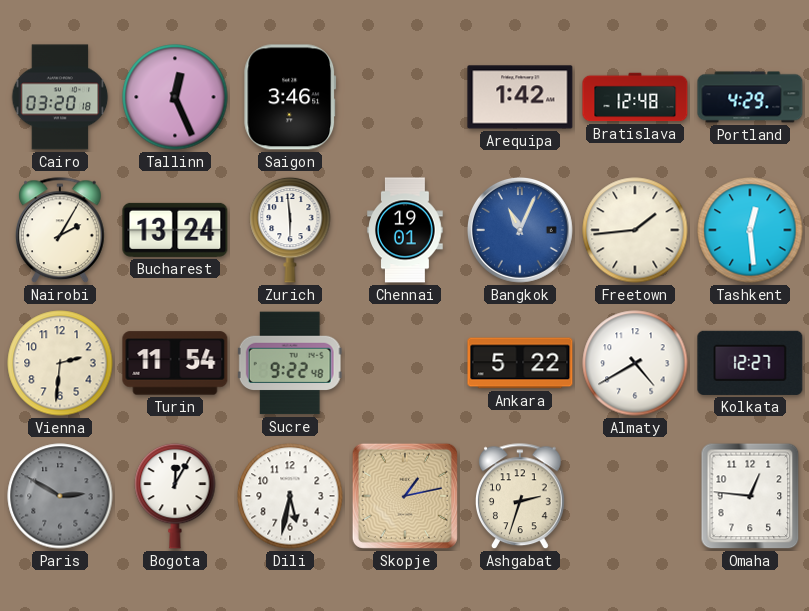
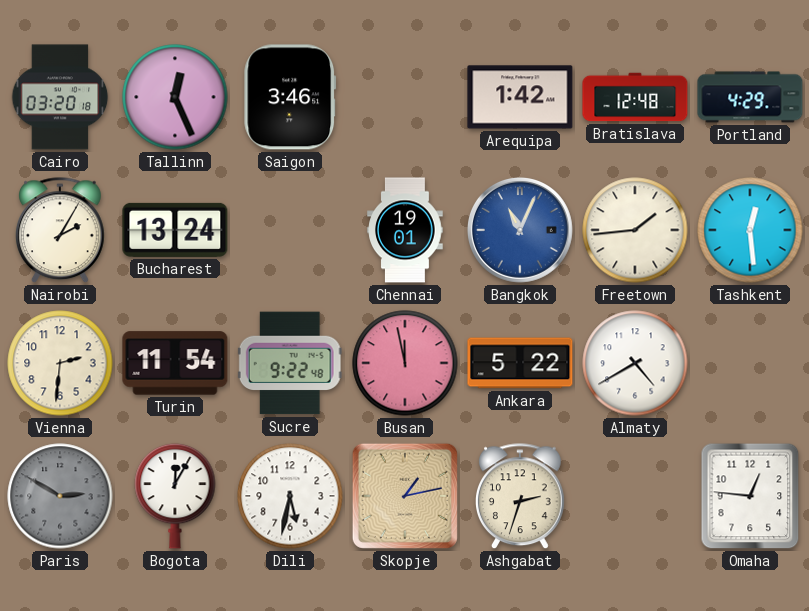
Zurich: 5:59 -> none (290, 230)
Busan: none -> 11:58 (405, 363)
Kolkata: 12:27 -> none (750, 363)
